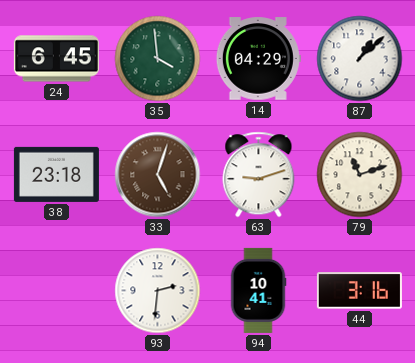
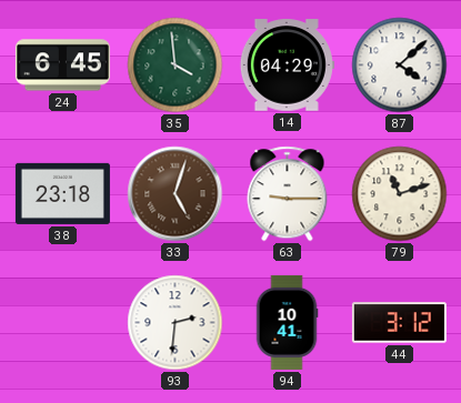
87: 1:08 -> 4:08 (400, 66)
63: 9:12 -> 9:15 (288, 194)
44: 3:16 -> 3:12 (399, 323)
